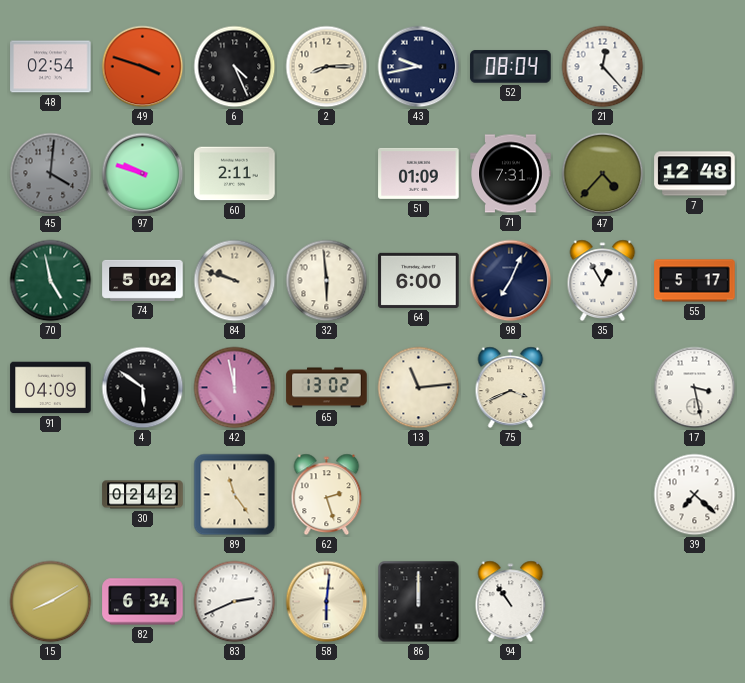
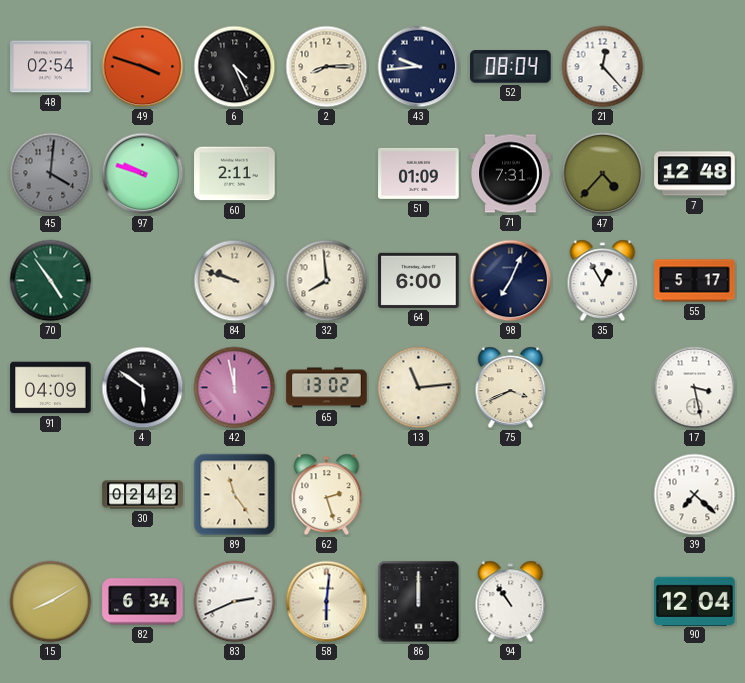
43: 9:43 -> 9:44 (419, 67)
70: 4:58 -> 4:54 (51, 281)
74: 5:02 -> none (143, 280)
32: 5:59 -> 7:59 (327, 281)
90: none -> 12:04 (695, 601)
